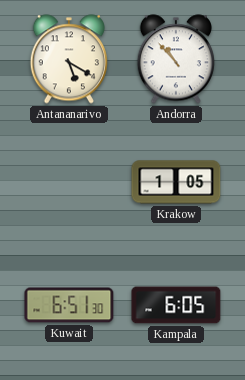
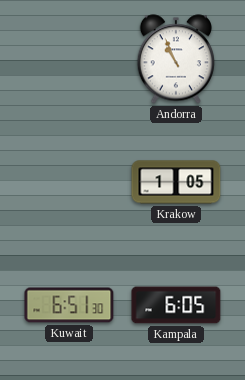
Antananarivo: 5:20 -> none (69, 59)
Andorra: 10:53 -> 10:56 (176, 59)
